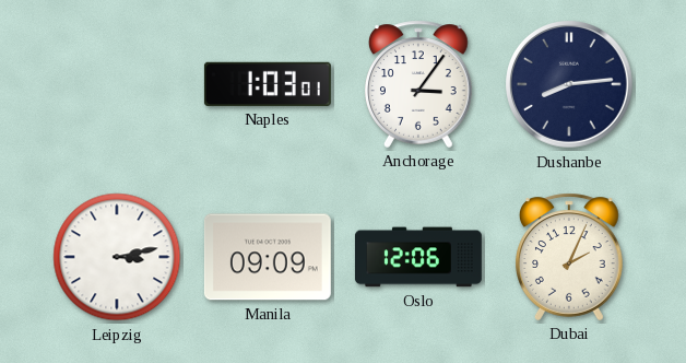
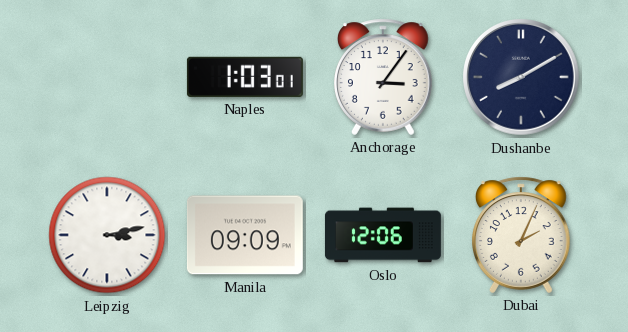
Dushanbe: 8:14 -> 8:10 (521, 77)
